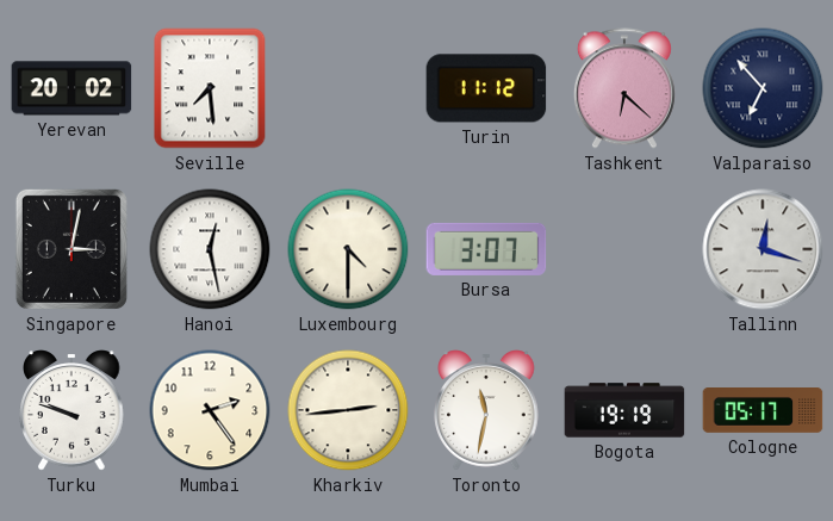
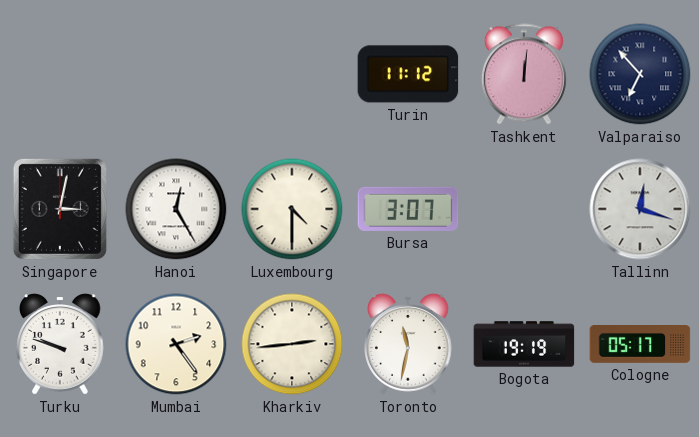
Yerevan: 20:02 -> none (72, 88)
Seville: 7:29 -> none (210, 88)
Tashkent: 6:22 -> 12:01 (524, 74)
Hanoi: 12:28 -> 12:25 (176, 209)
